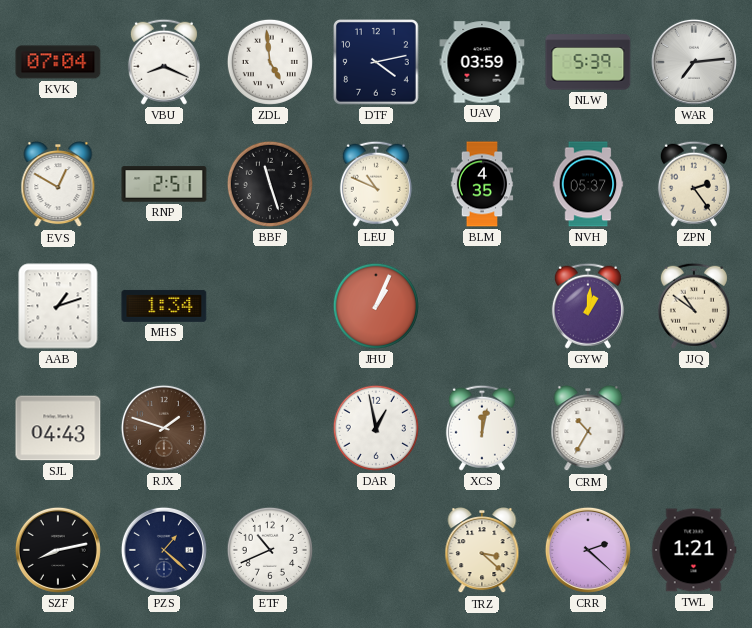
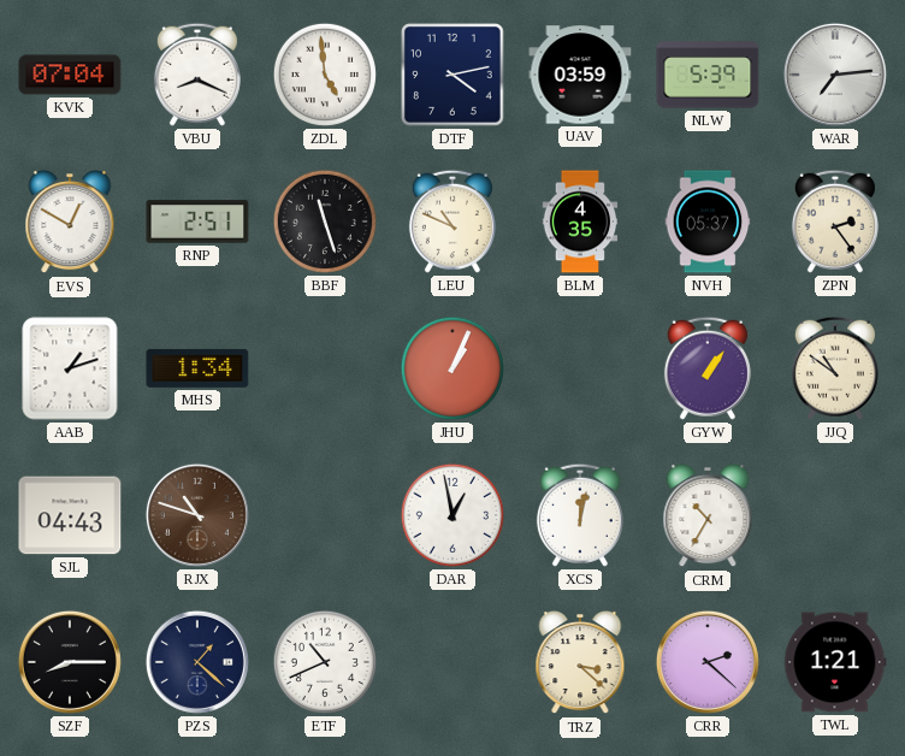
GYW: 1:01 -> 1:06 (708, 368)
RJX: 1:48 -> 10:48 (197, 515)
SZF: 8:13 -> 8:15 (70, 662)
